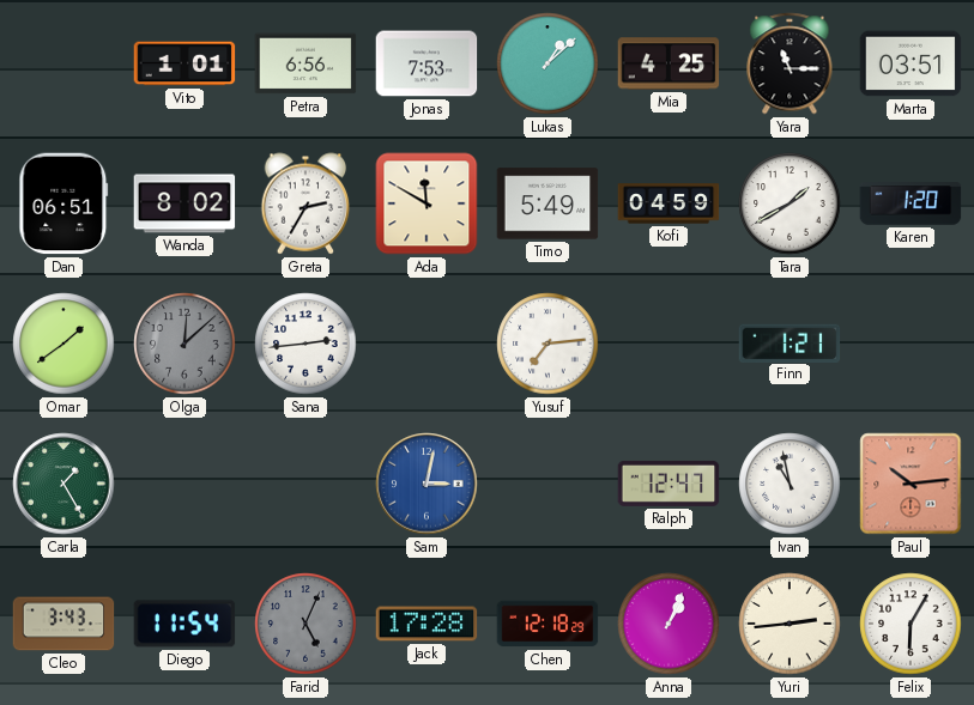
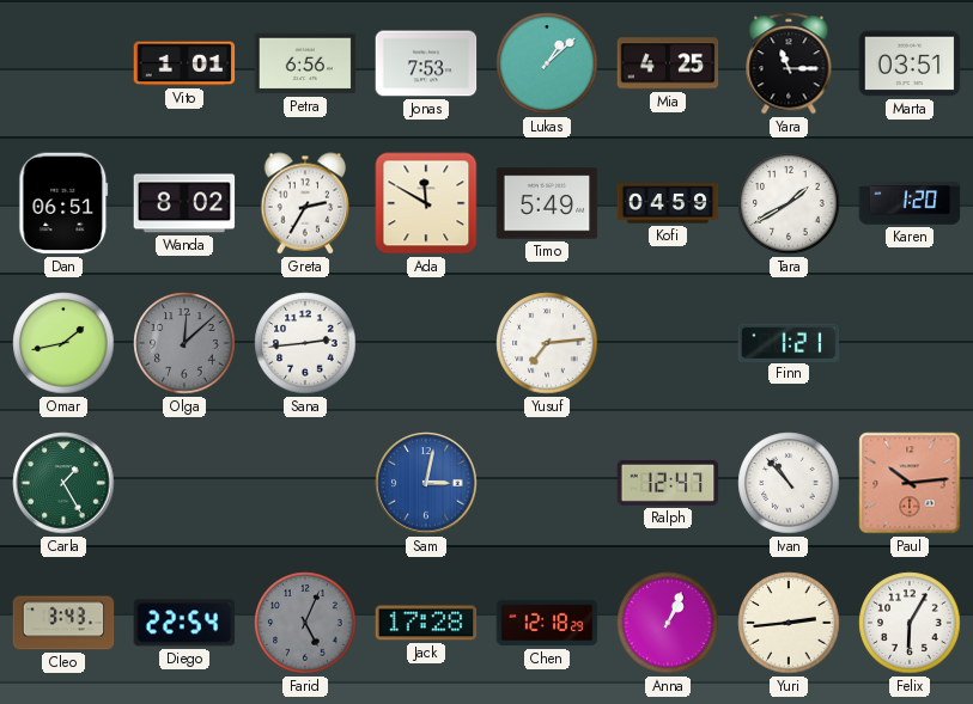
Omar: 1:39 -> 1:43 (63, 343)
Ivan: 10:58 -> 10:53 (789, 483)
Diego: 11:54 -> 22:54 (184, 623)
